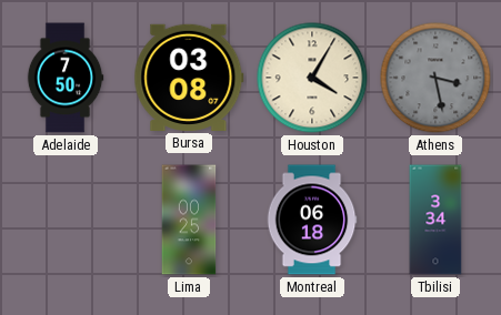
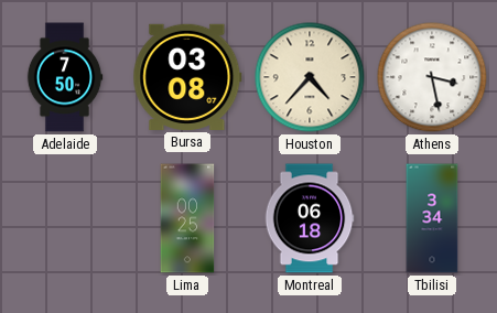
Houston: 4:05 -> 4:37 (310, 77)
Athens dial: grey -> white (432, 77)
